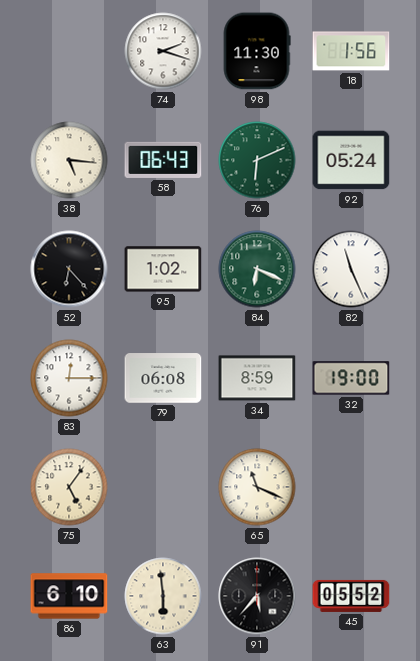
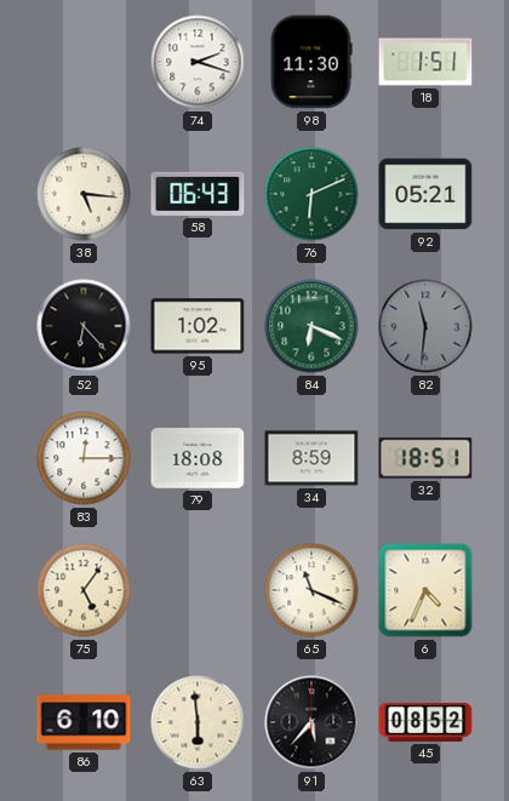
18: 1:56 -> 1:51 (425, 62)
92: 05:24 -> 05:21 (425, 194)
82: 11:26 -> 11:31 (425, 326)
82 dial: white -> grey (425, 326)
79: 06:08 -> 18:08 (198, 458)
32: 19:00 -> 18:51 (425, 458)
6: none -> 4:34 (425, 590)
45: 05:52 -> 08:52 (425, 722)
